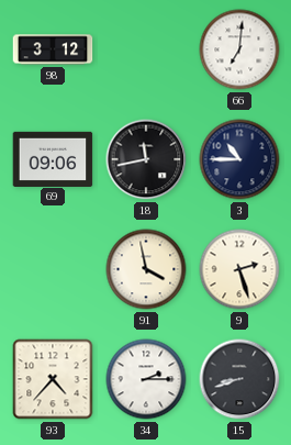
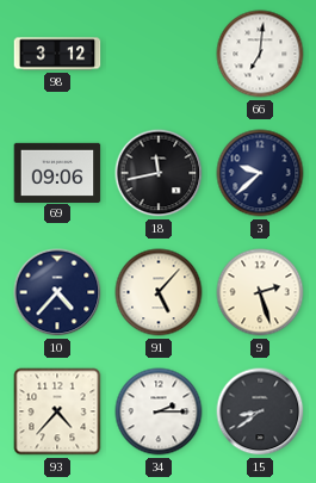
3: 10:45 -> 9:38 (260, 173)
10: none -> 4:37 (57, 292)
91: 3:58 -> 5:07 (159, 292)
15: 8:42 -> 8:39 (260, 411)
